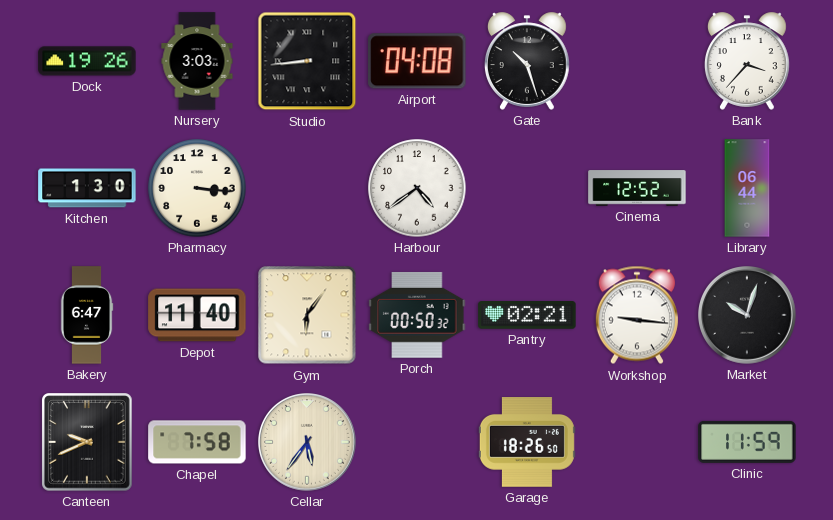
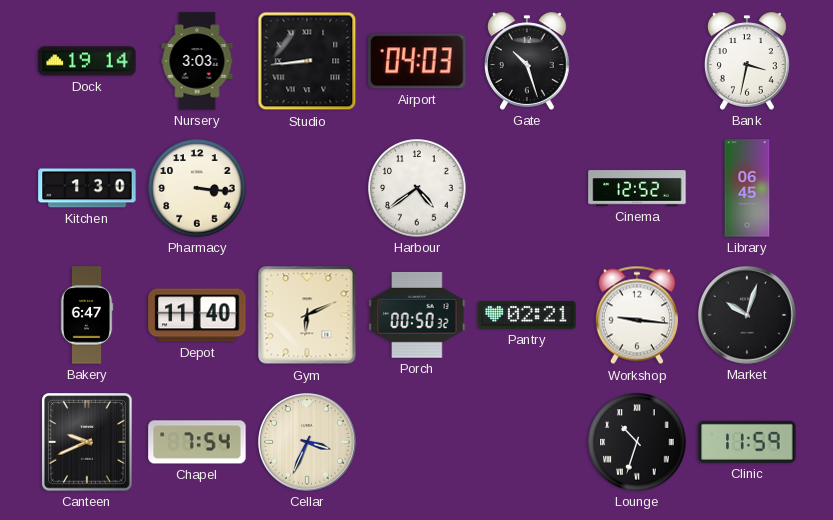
Dock: 19:26 -> 19:14 (87, 61)
Airport: 04:08 -> 04:03 (417, 61)
Bank: 3:37 -> 3:32 (747, 61)
Library: 06:44 -> 06:45 (747, 188)
Gym: 6:06 -> 6:11 (307, 315)
Chapel: 7:58 -> 7:54 (197, 442)
Cellar: 5:36 -> 3:34 (308, 443)
Garage: 18:26 -> none (527, 442)
Lounge: none -> 10:33 (637, 442)
